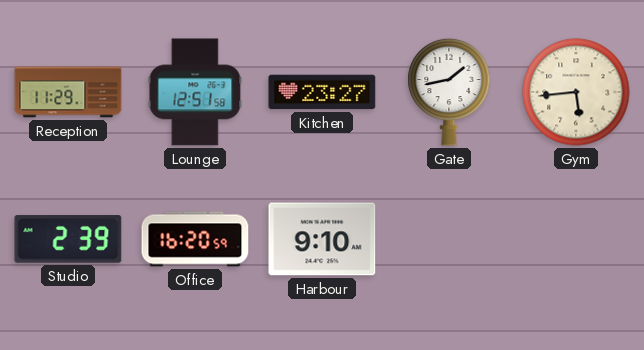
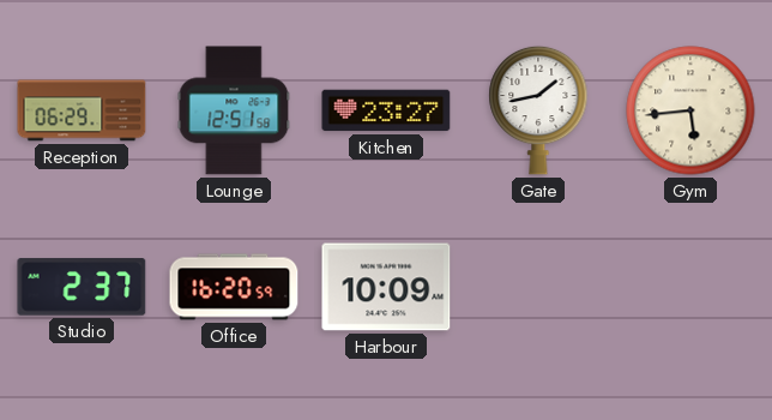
Reception: 11:29 -> 06:29 (82, 110)
Studio: 2:39 -> 2:37 (82, 287)
Harbour: 9:10 -> 10:09 (386, 287)
